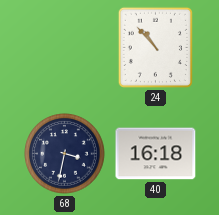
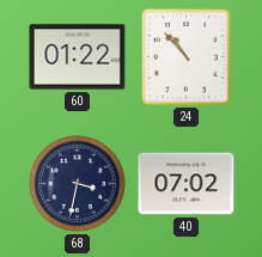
60: none -> 01:22 (78, 57)
40: 16:18 -> 07:02 (187, 184)
